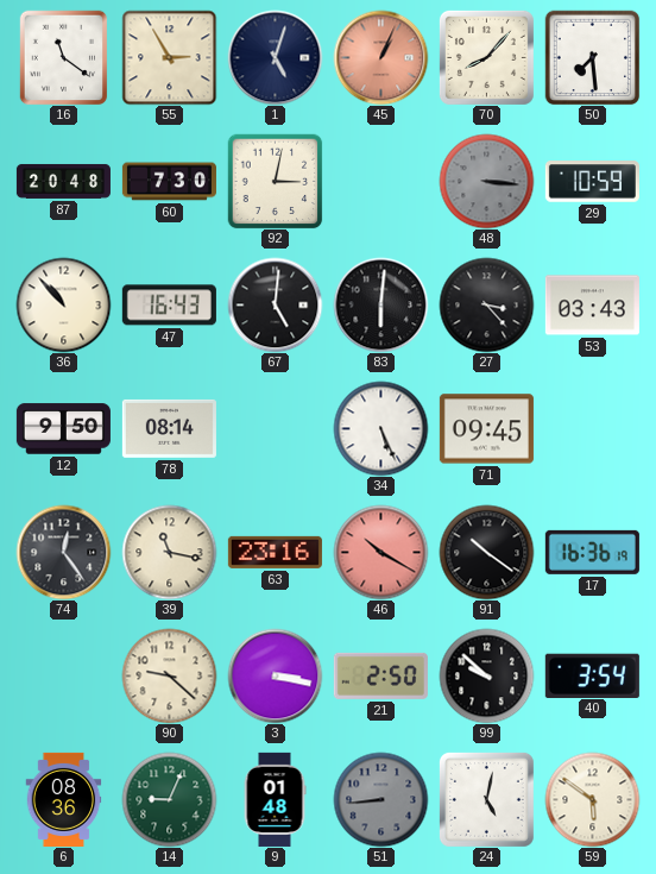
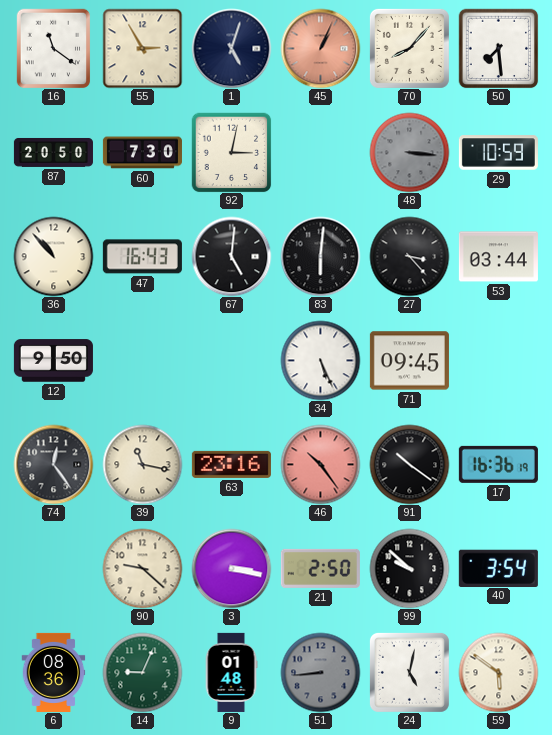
87: 20:48 -> 20:50 (53, 153)
53: 03:43 -> 03:44 (498, 257)
78: 08:14 -> none (169, 428)
46: 10:20 -> 10:24 (320, 464)
